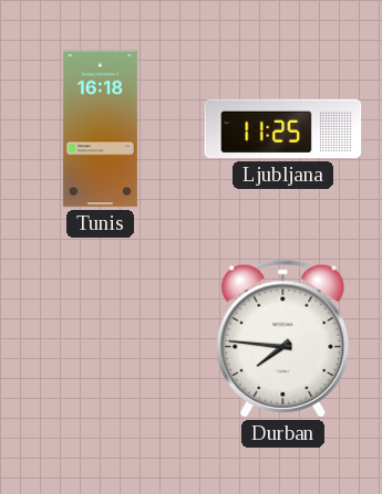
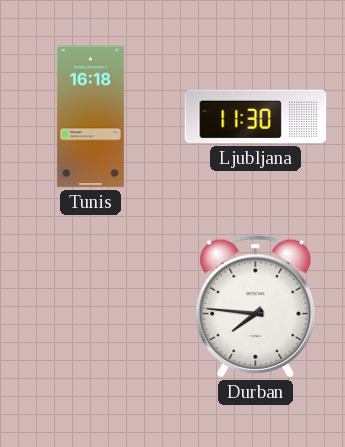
Ljubljana: 11:25 -> 11:30 (256, 117)
